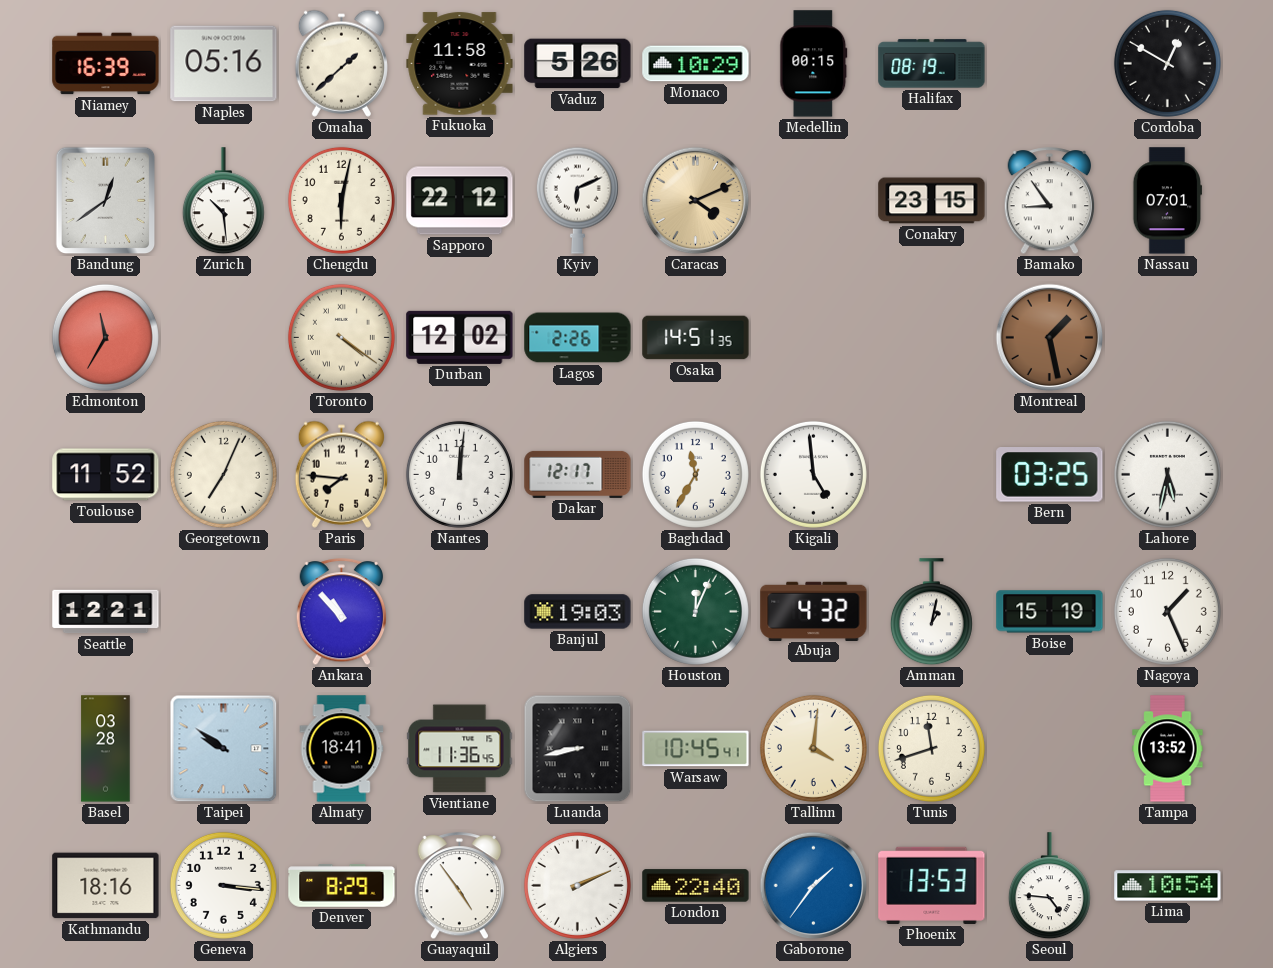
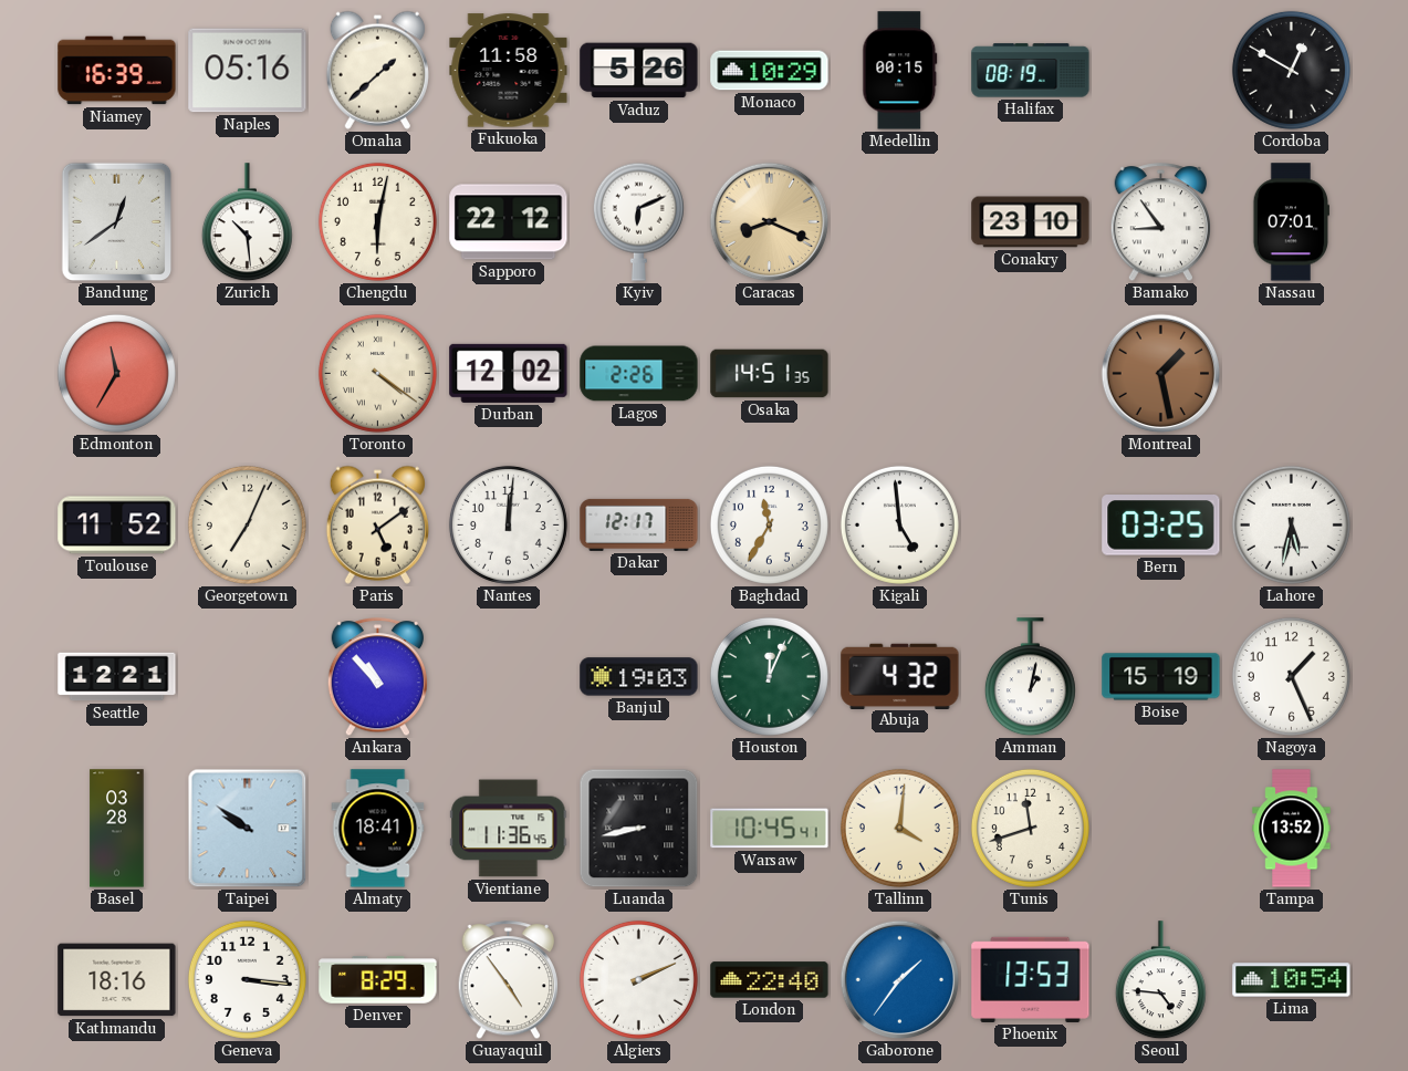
Caracas: 4:11 -> 8:19 (770, 222)
Conakry: 23:15 -> 23:10 (1031, 222)
Paris: 7:46 -> 5:09 (377, 524)
